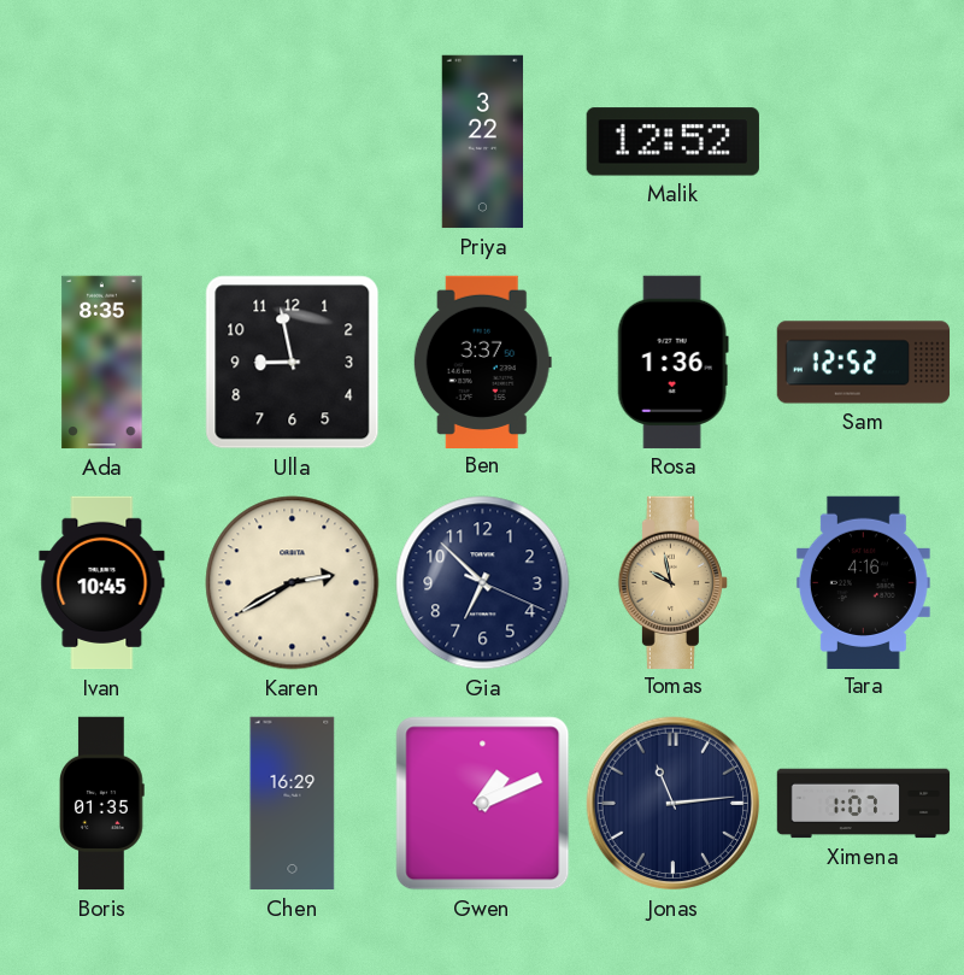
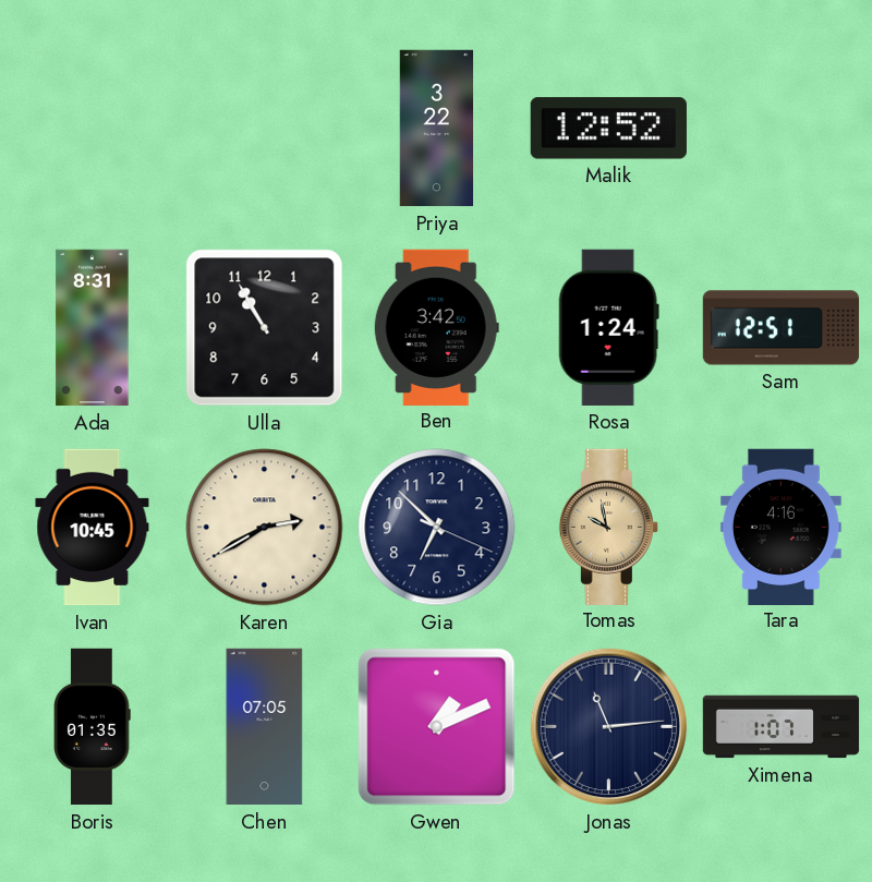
Ada: 8:35 -> 8:31 (93, 328)
Ulla: 8:58 -> 10:55 (265, 328)
Ben: 3:37 -> 3:42 (436, 327)
Rosa: 1:36 -> 1:24 (608, 327)
Sam: 12:52 -> 12:51 (782, 328)
Chen: 16:29 -> 07:05 (265, 727)
